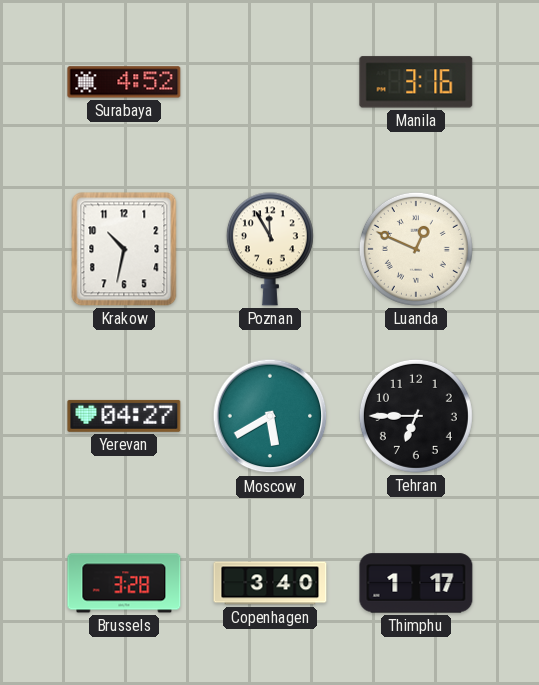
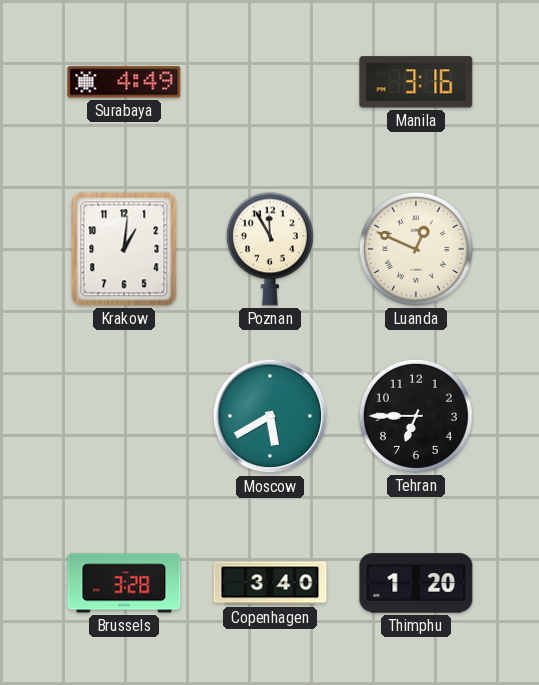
Surabaya: 4:52 -> 4:49 (124, 82)
Krakow: 10:32 -> 1:01 (124, 249)
Yerevan: 04:27 -> none (124, 416)
Thimphu: 1:17 -> 1:20 (416, 583)
